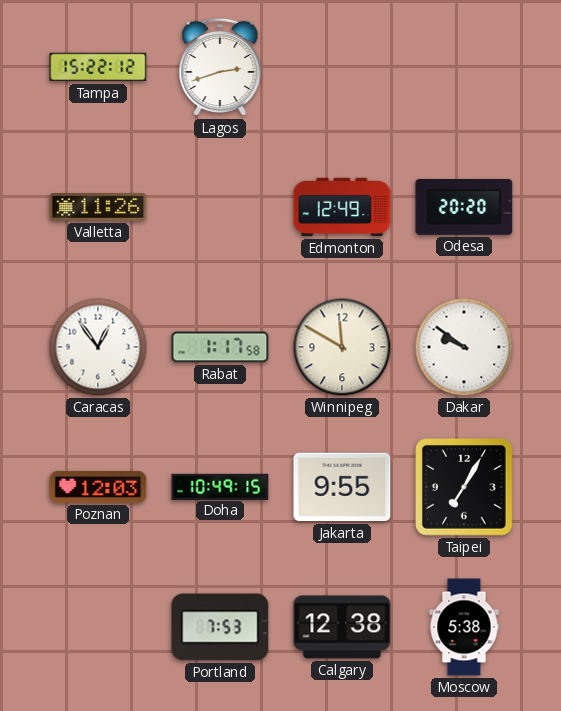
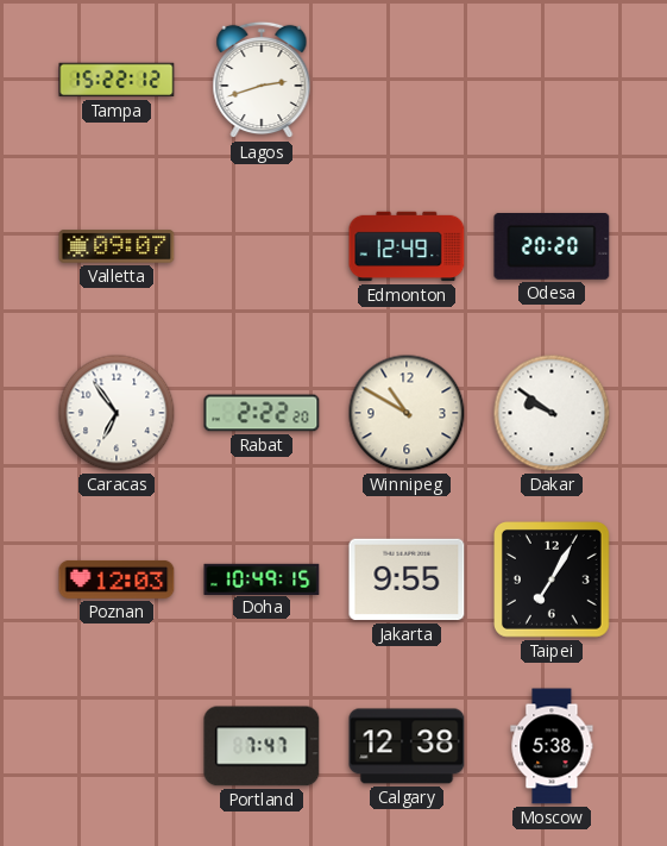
Valletta: 11:26 -> 09:07 (117, 246)
Caracas: 12:54 -> 6:54 (117, 413)
Rabat: 1:17 -> 2:22 (262, 413)
Winnipeg: 11:50 -> 10:50 (407, 413)
Portland: 7:53 -> 7:47 (262, 746)
